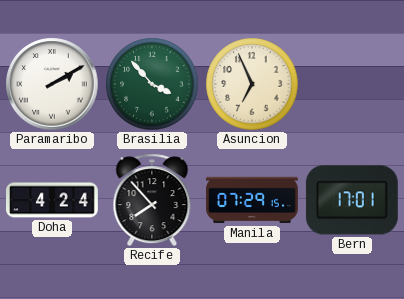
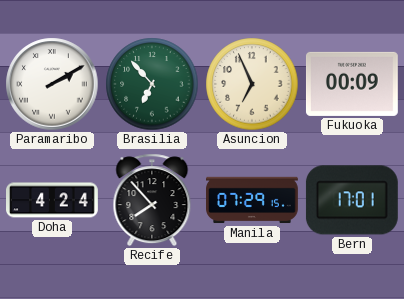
Brasilia: 3:53 -> 6:53 (152, 84)
Fukuoka: none -> 00:09 (352, 84)
